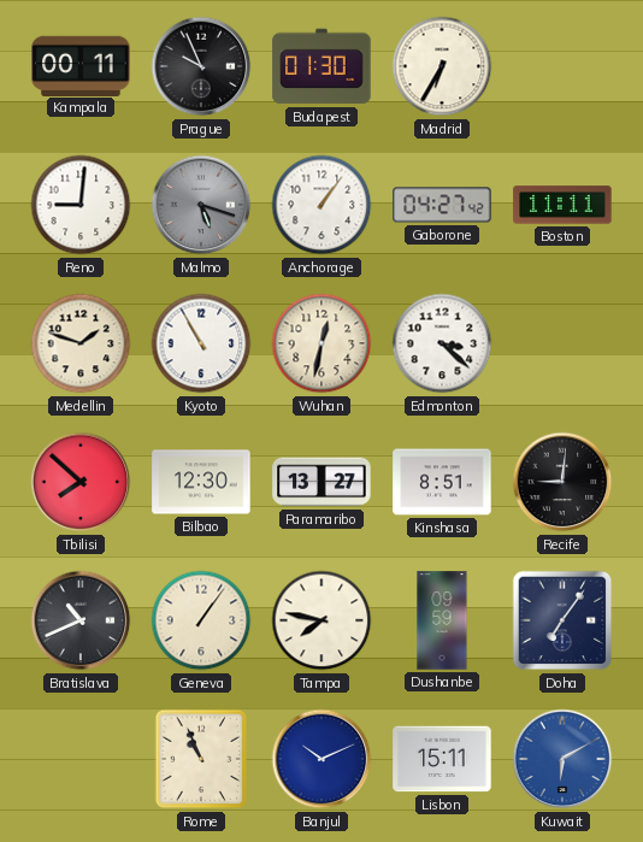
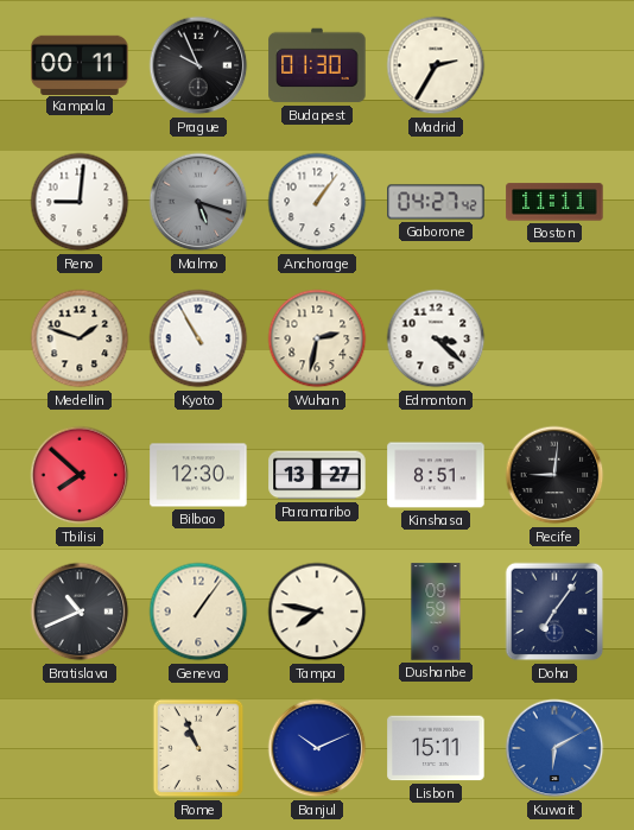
Madrid: 6:35 -> 2:35 (436, 65)
Wuhan: 12:32 -> 2:32 (317, 338)
